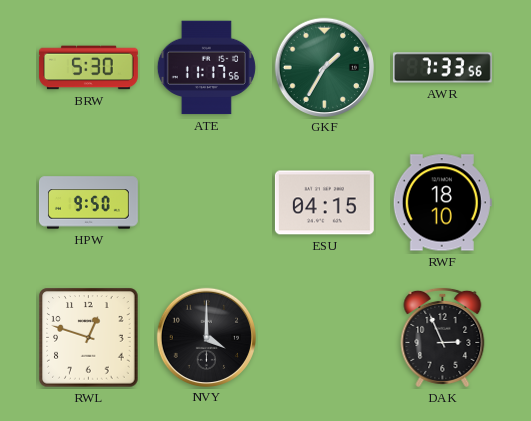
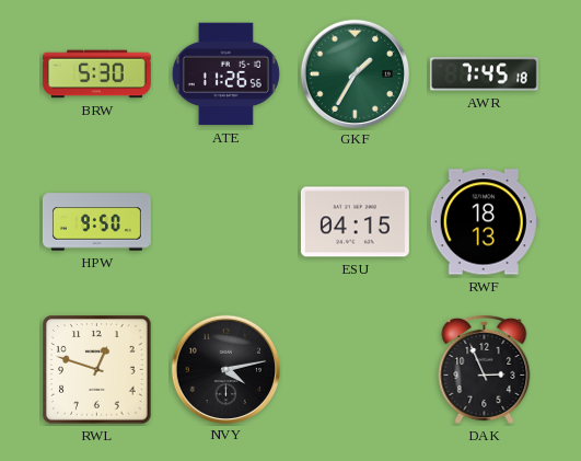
ATE: 11:17 -> 11:26 (225, 74)
AWR: 7:33 -> 7:45 (484, 74)
RWF: 18:10 -> 18:13 (484, 222)
NVY: 4:00 -> 4:13 (225, 369)
